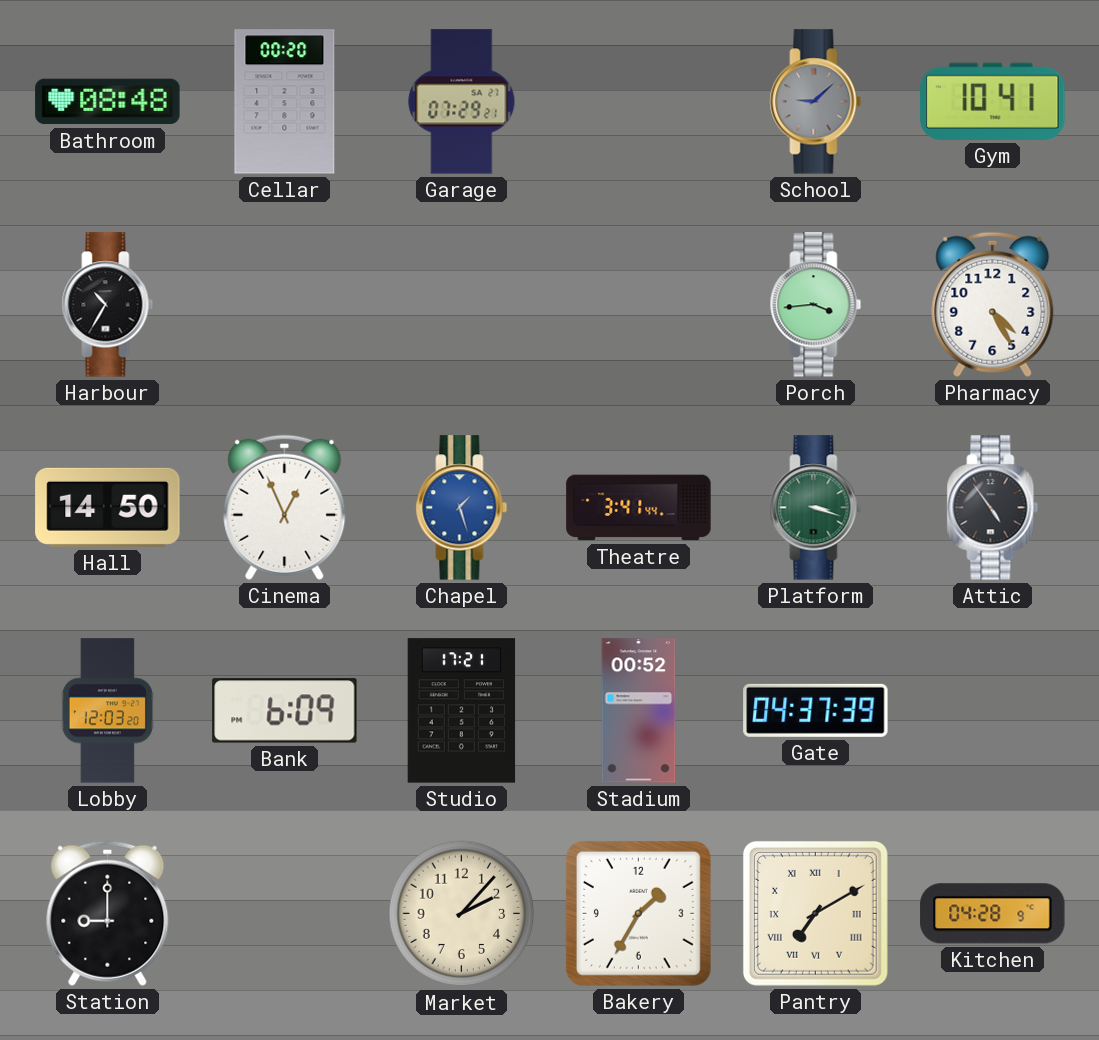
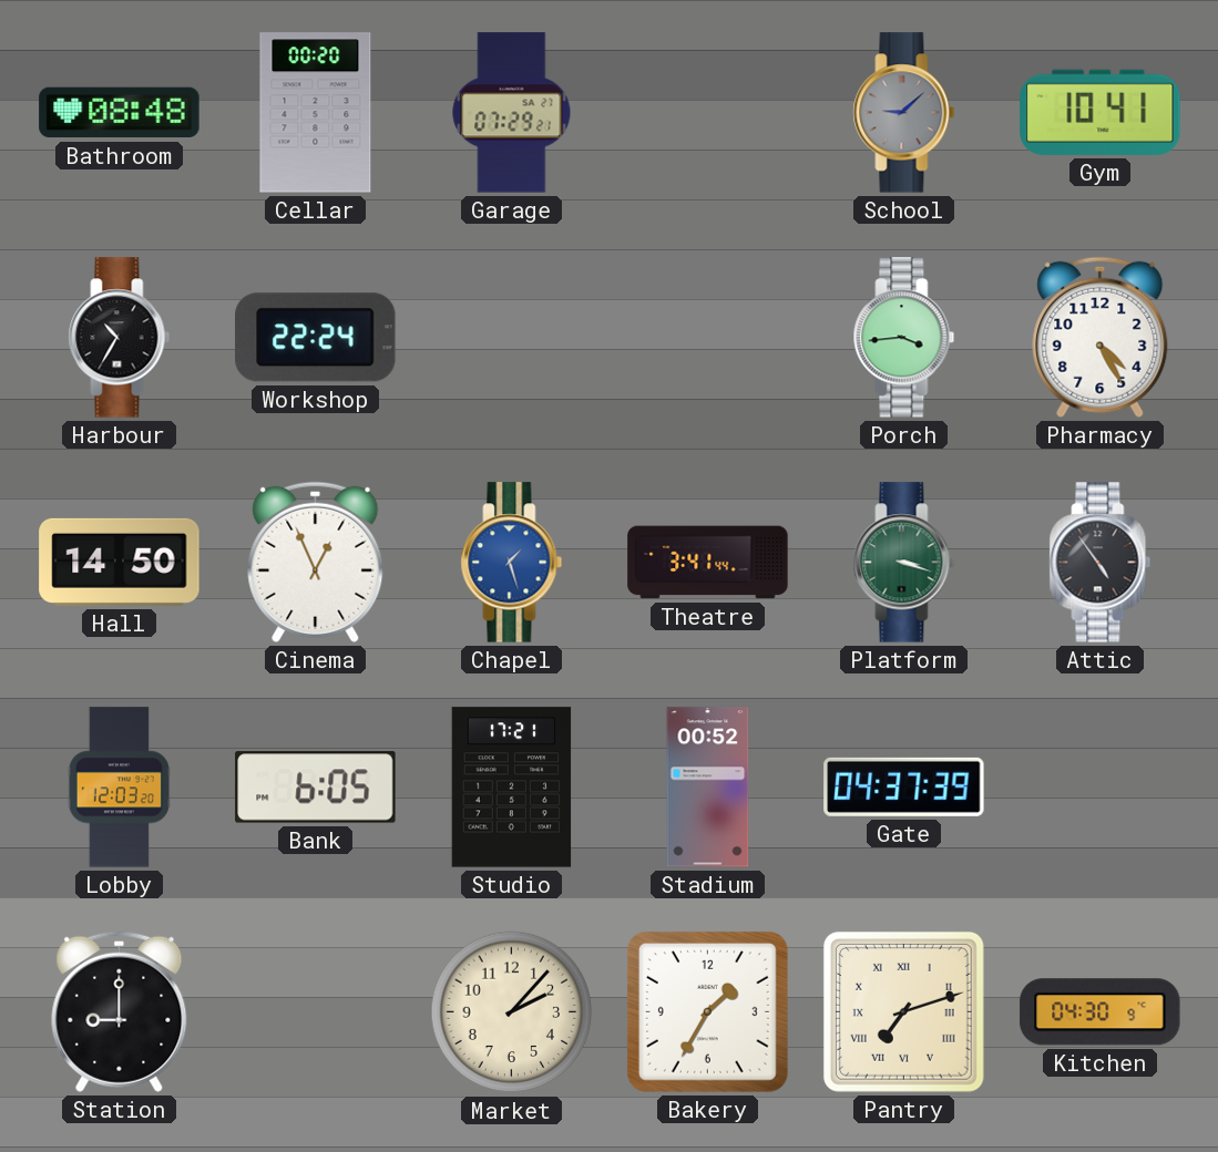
Workshop: none -> 22:24 (316, 338)
Bank: 6:09 -> 6:05 (316, 788)
Pantry: 7:10 -> 7:12 (903, 1011)
Kitchen: 04:28 -> 04:30 (1101, 1012)
